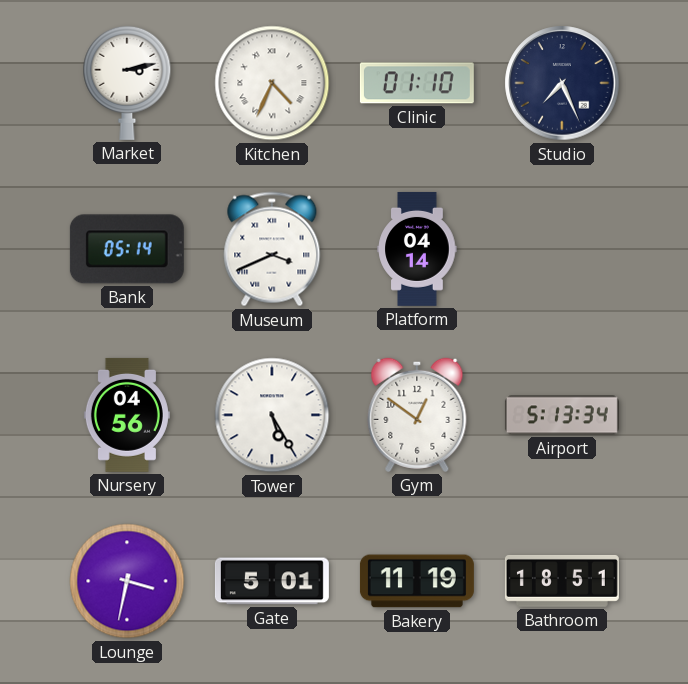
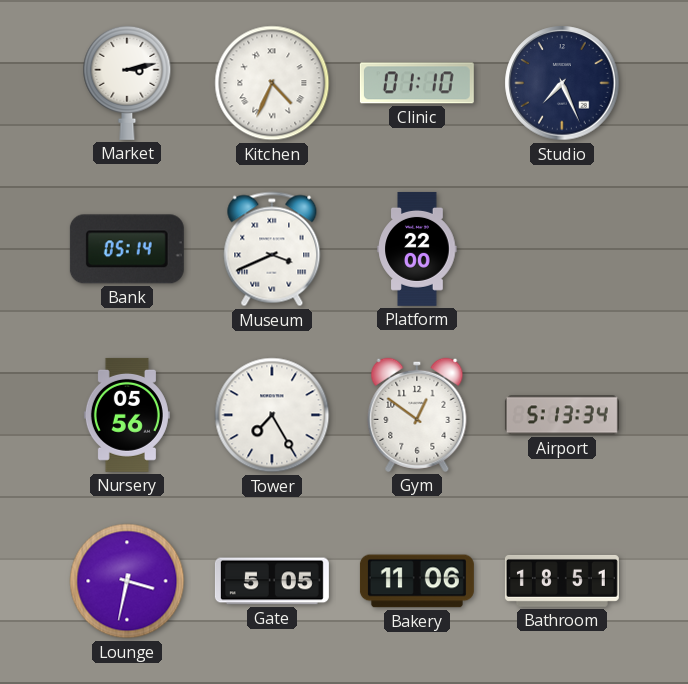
Platform: 04:14 -> 22:00 (417, 249)
Nursery: 04:56 -> 05:56 (127, 415)
Tower: 5:25 -> 7:25 (272, 415)
Gate: 5:01 -> 5:05 (272, 581)
Bakery: 11:19 -> 11:06 (417, 581)
